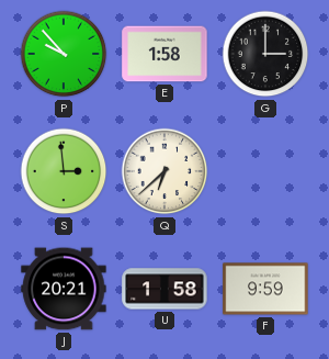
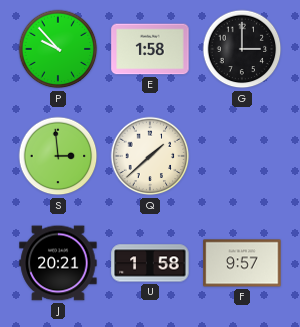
Q: 6:38 -> 1:38 (150, 156)
F: 9:59 -> 9:57 (242, 263)
